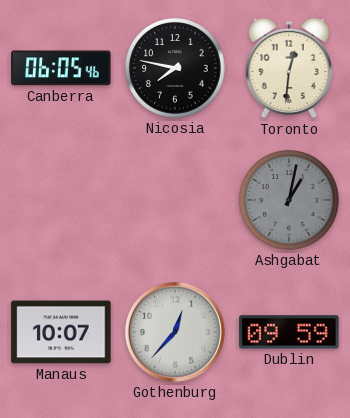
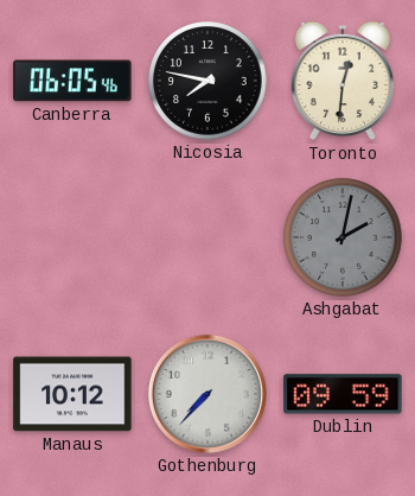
Ashgabat: 1:02 -> 2:02 (343, 237)
Manaus: 10:07 -> 10:12 (72, 394)
Gothenburg: 12:37 -> 7:37 (207, 394)
